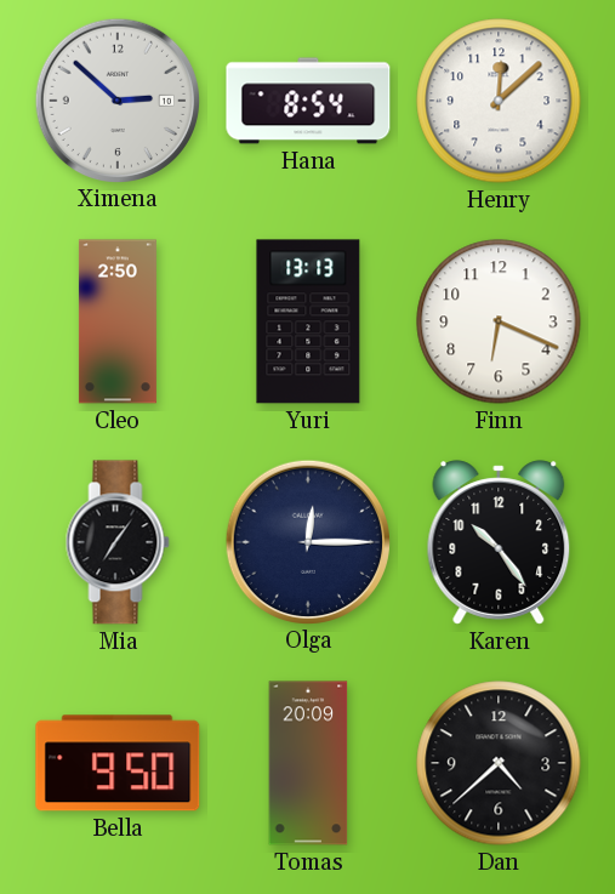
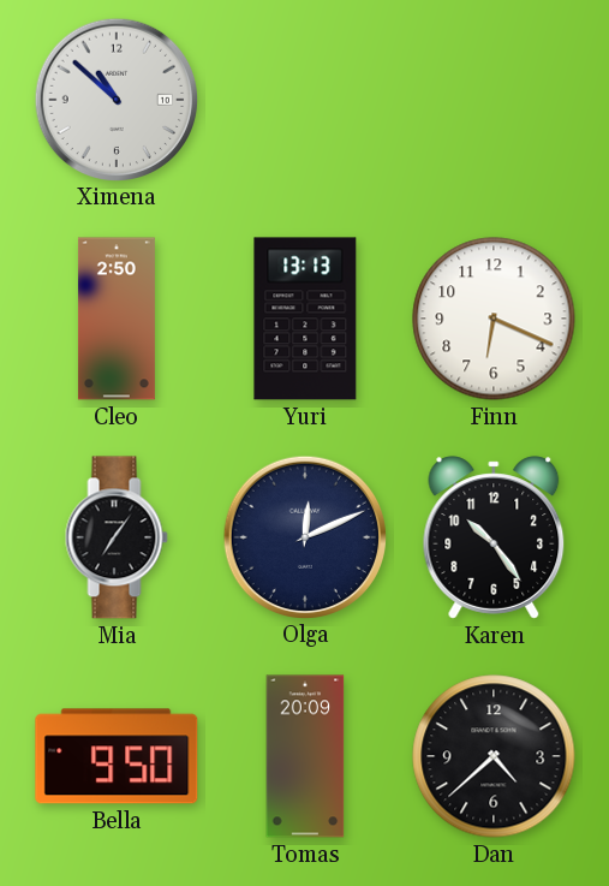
Ximena: 2:52 -> 10:52 (115, 99)
Hana: 8:54 -> none (308, 101)
Henry: 12:08 -> none (499, 101)
Olga: 12:15 -> 12:11 (304, 536)
